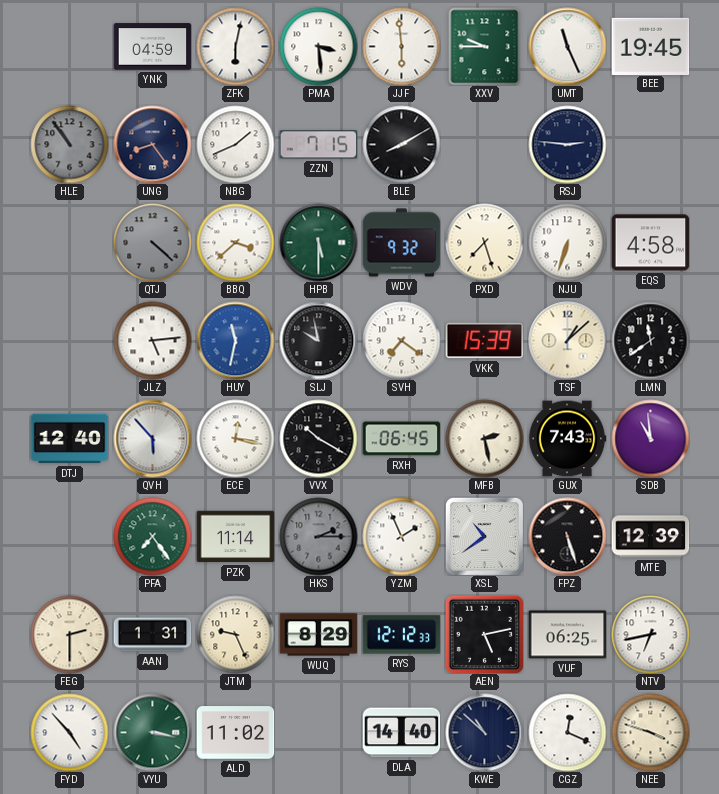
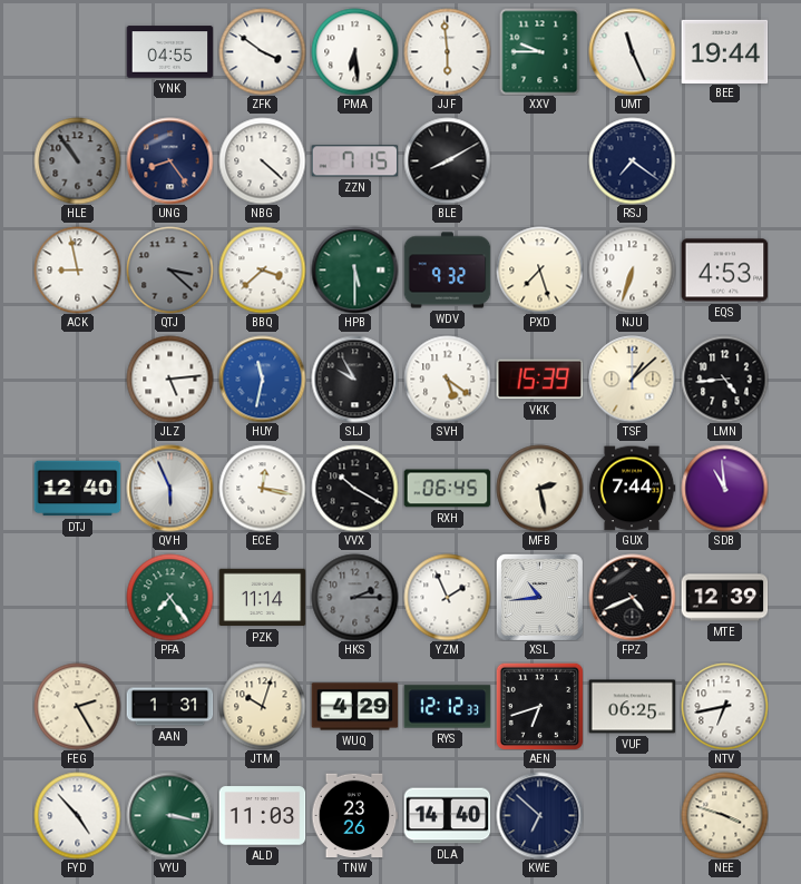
YNK: 04:59 -> 04:55 (169, 52)
ZFK: 6:02 -> 3:51 (262, 51)
PMA: 3:29 -> 6:29 (354, 51)
BEE: 19:45 -> 19:44 (724, 51)
NBG: 1:41 -> 4:22 (262, 160)
RSJ: 2:46 -> 7:21 (632, 160)
ACK: none -> 8:58 (77, 269)
QTJ: 4:22 -> 3:22 (169, 269)
EQS: 4:58 -> 4:53 (724, 271)
SLJ: 9:58 -> 9:55 (354, 379)
SVH: 7:21 -> 5:21 (447, 379)
LMN: 11:39 -> 4:44 (724, 379)
QVH: 5:53 -> 5:56 (169, 488)
GUX: 7:43 -> 7:44 (632, 489)
XSL: 10:39 -> 10:44 (539, 597)
FPZ: 5:27 -> 4:41 (632, 597)
FEG: 2:30 -> 2:25 (77, 706)
JTM: 9:26 -> 10:03 (262, 706)
WUQ: 8:29 -> 4:29 (354, 707)
AEN: 5:13 -> 6:42 (539, 706)
ALD: 11:02 -> 11:03 (262, 816)
TNW: none -> 23:26 (354, 816)
KWE: 10:52 -> 6:52 (539, 815)
CGZ: 12:19 -> none (567, 732)
